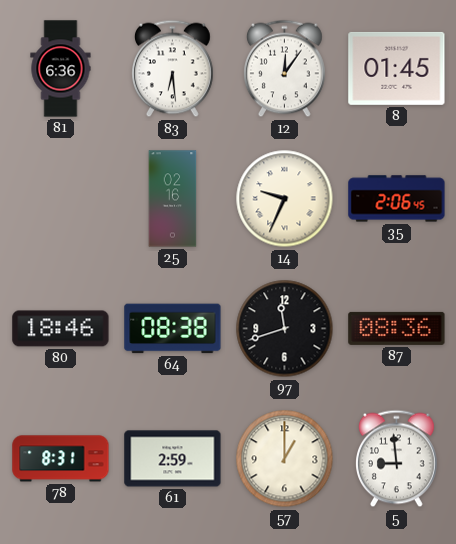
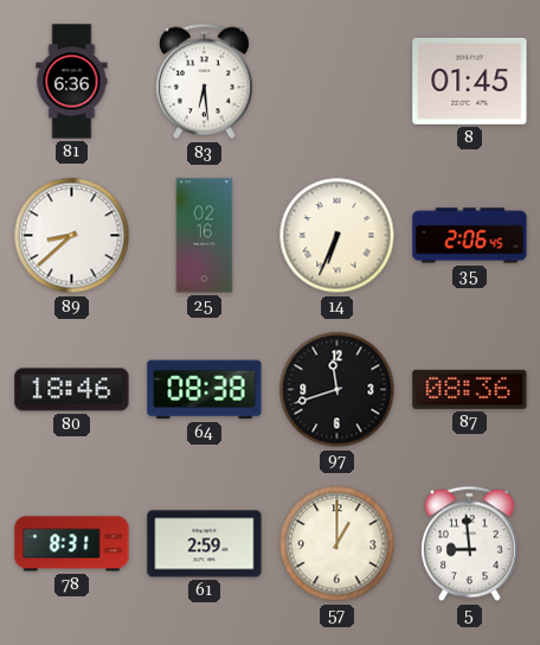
12: 12:06 -> none (285, 69)
89: none -> 8:38 (72, 236)
14: 9:34 -> 6:34 (337, 236)
